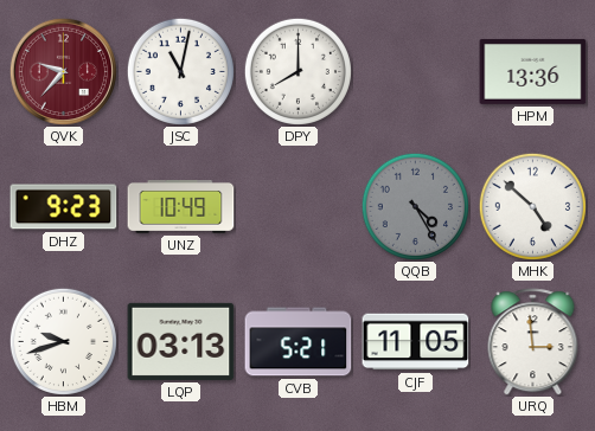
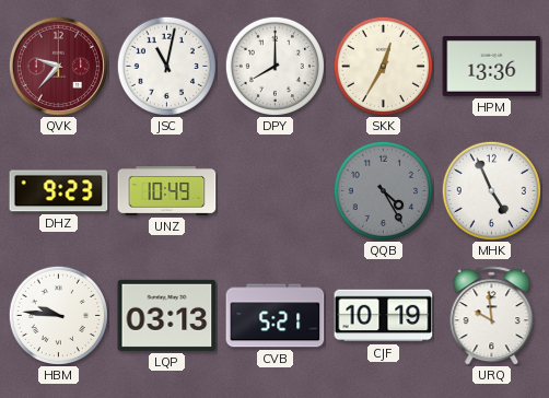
SKK: none -> 12:35 (383, 66)
MHK: 4:52 -> 4:56 (491, 190)
HBM: 9:42 -> 9:46 (58, 315)
CJF: 11:05 -> 10:19 (384, 316)
URQ: 2:59 -> 9:59 (492, 316)
